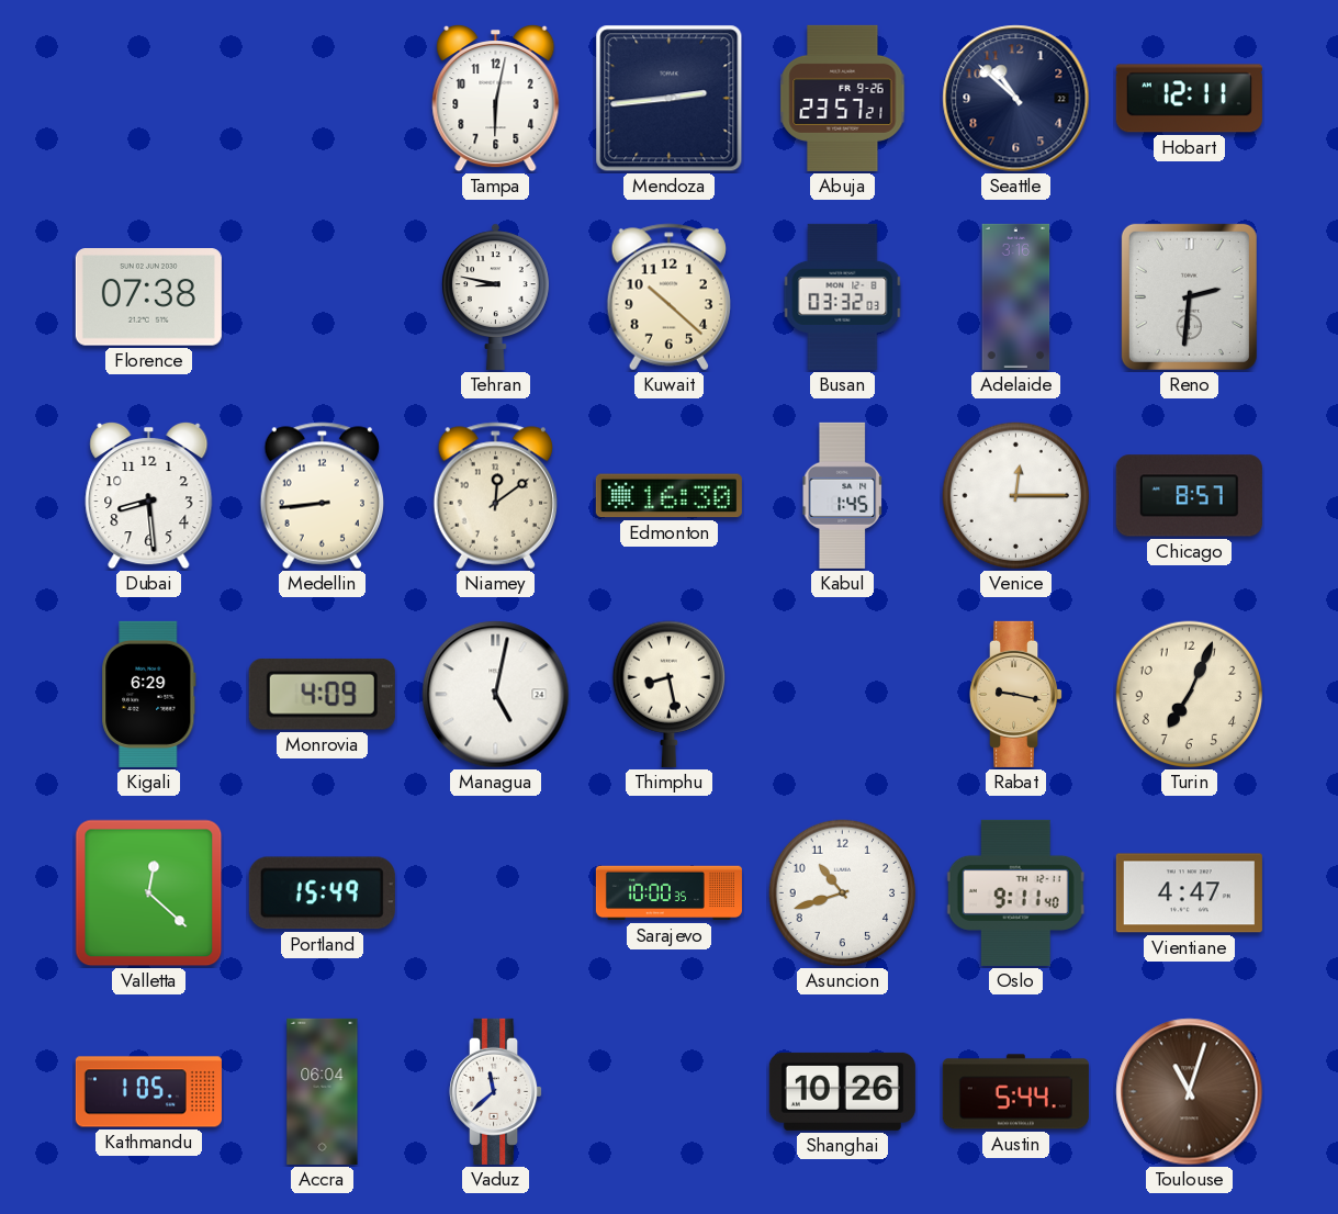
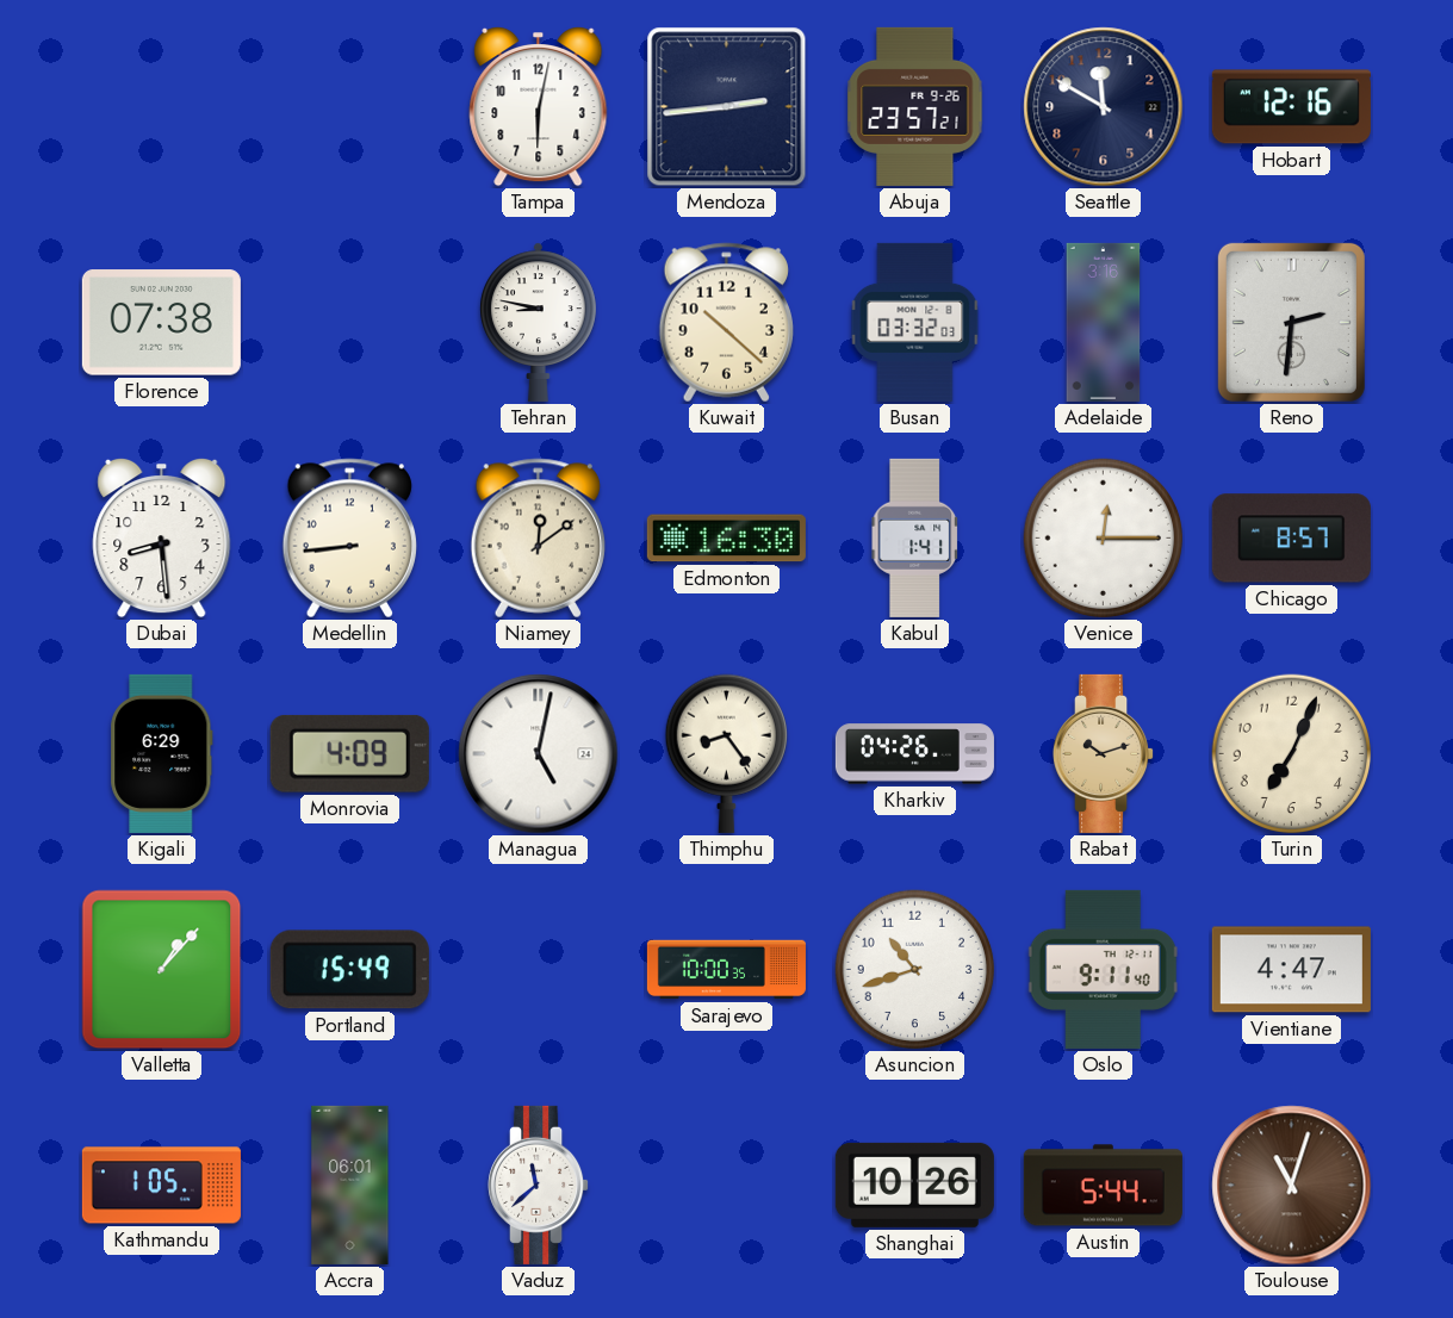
Seattle: 10:52 -> 11:50 (1104, 107)
Hobart: 12:11 -> 12:16 (1291, 107)
Kabul: 1:45 -> 1:41 (914, 537)
Thimphu: 8:28 -> 8:24 (726, 753)
Kharkiv: none -> 04:26 (914, 754)
Rabat: 9:17 -> 10:12 (1104, 753)
Valletta: 12:22 -> 1:07 (162, 970)
Accra: 06:04 -> 06:01 (350, 1185)
